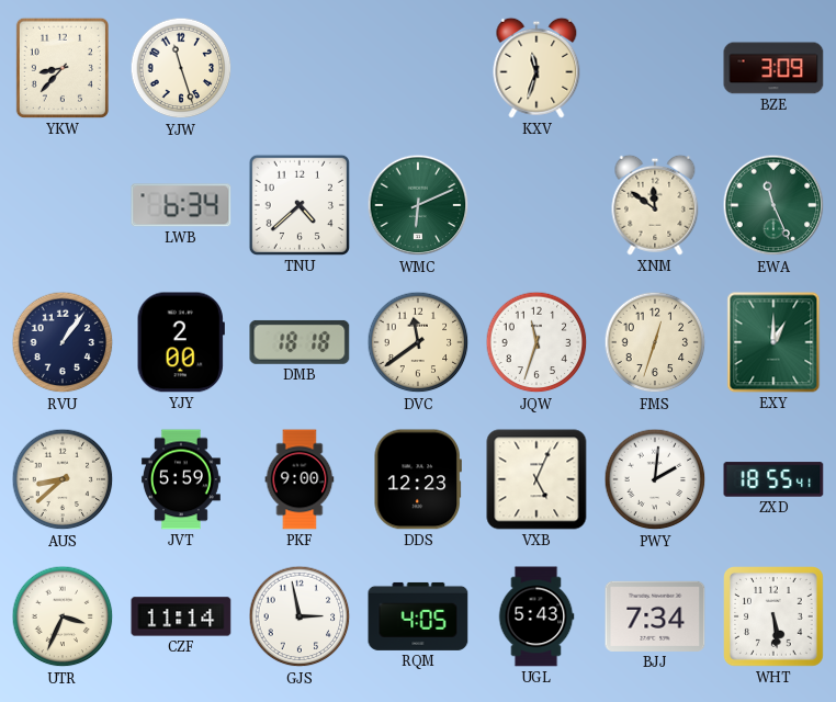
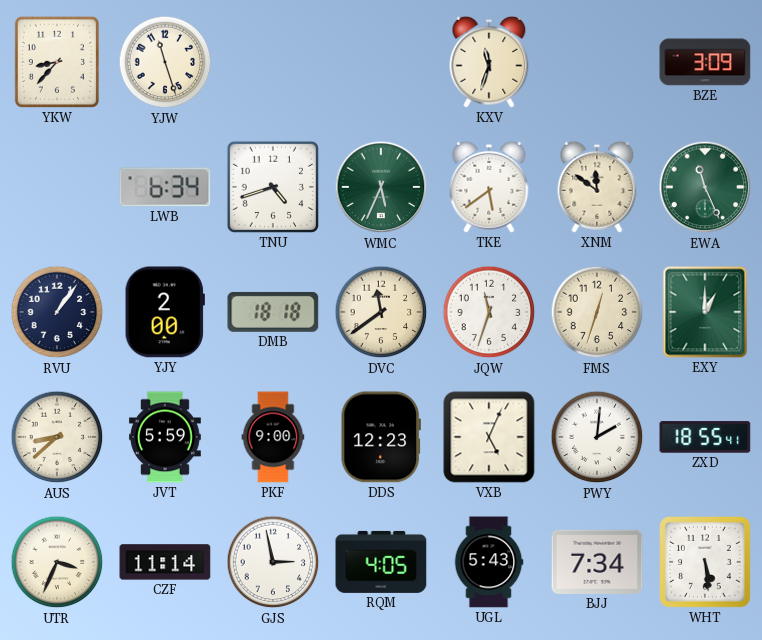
TNU: 4:38 -> 4:42 (273, 187)
WMC: 6:11 -> 5:34 (381, 187)
TKE: none -> 5:39 (489, 187)
